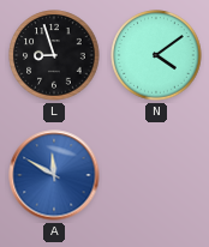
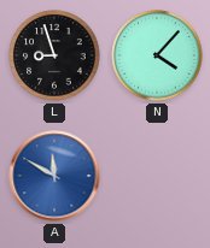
N: 4:09 -> 4:07 (157, 55)
